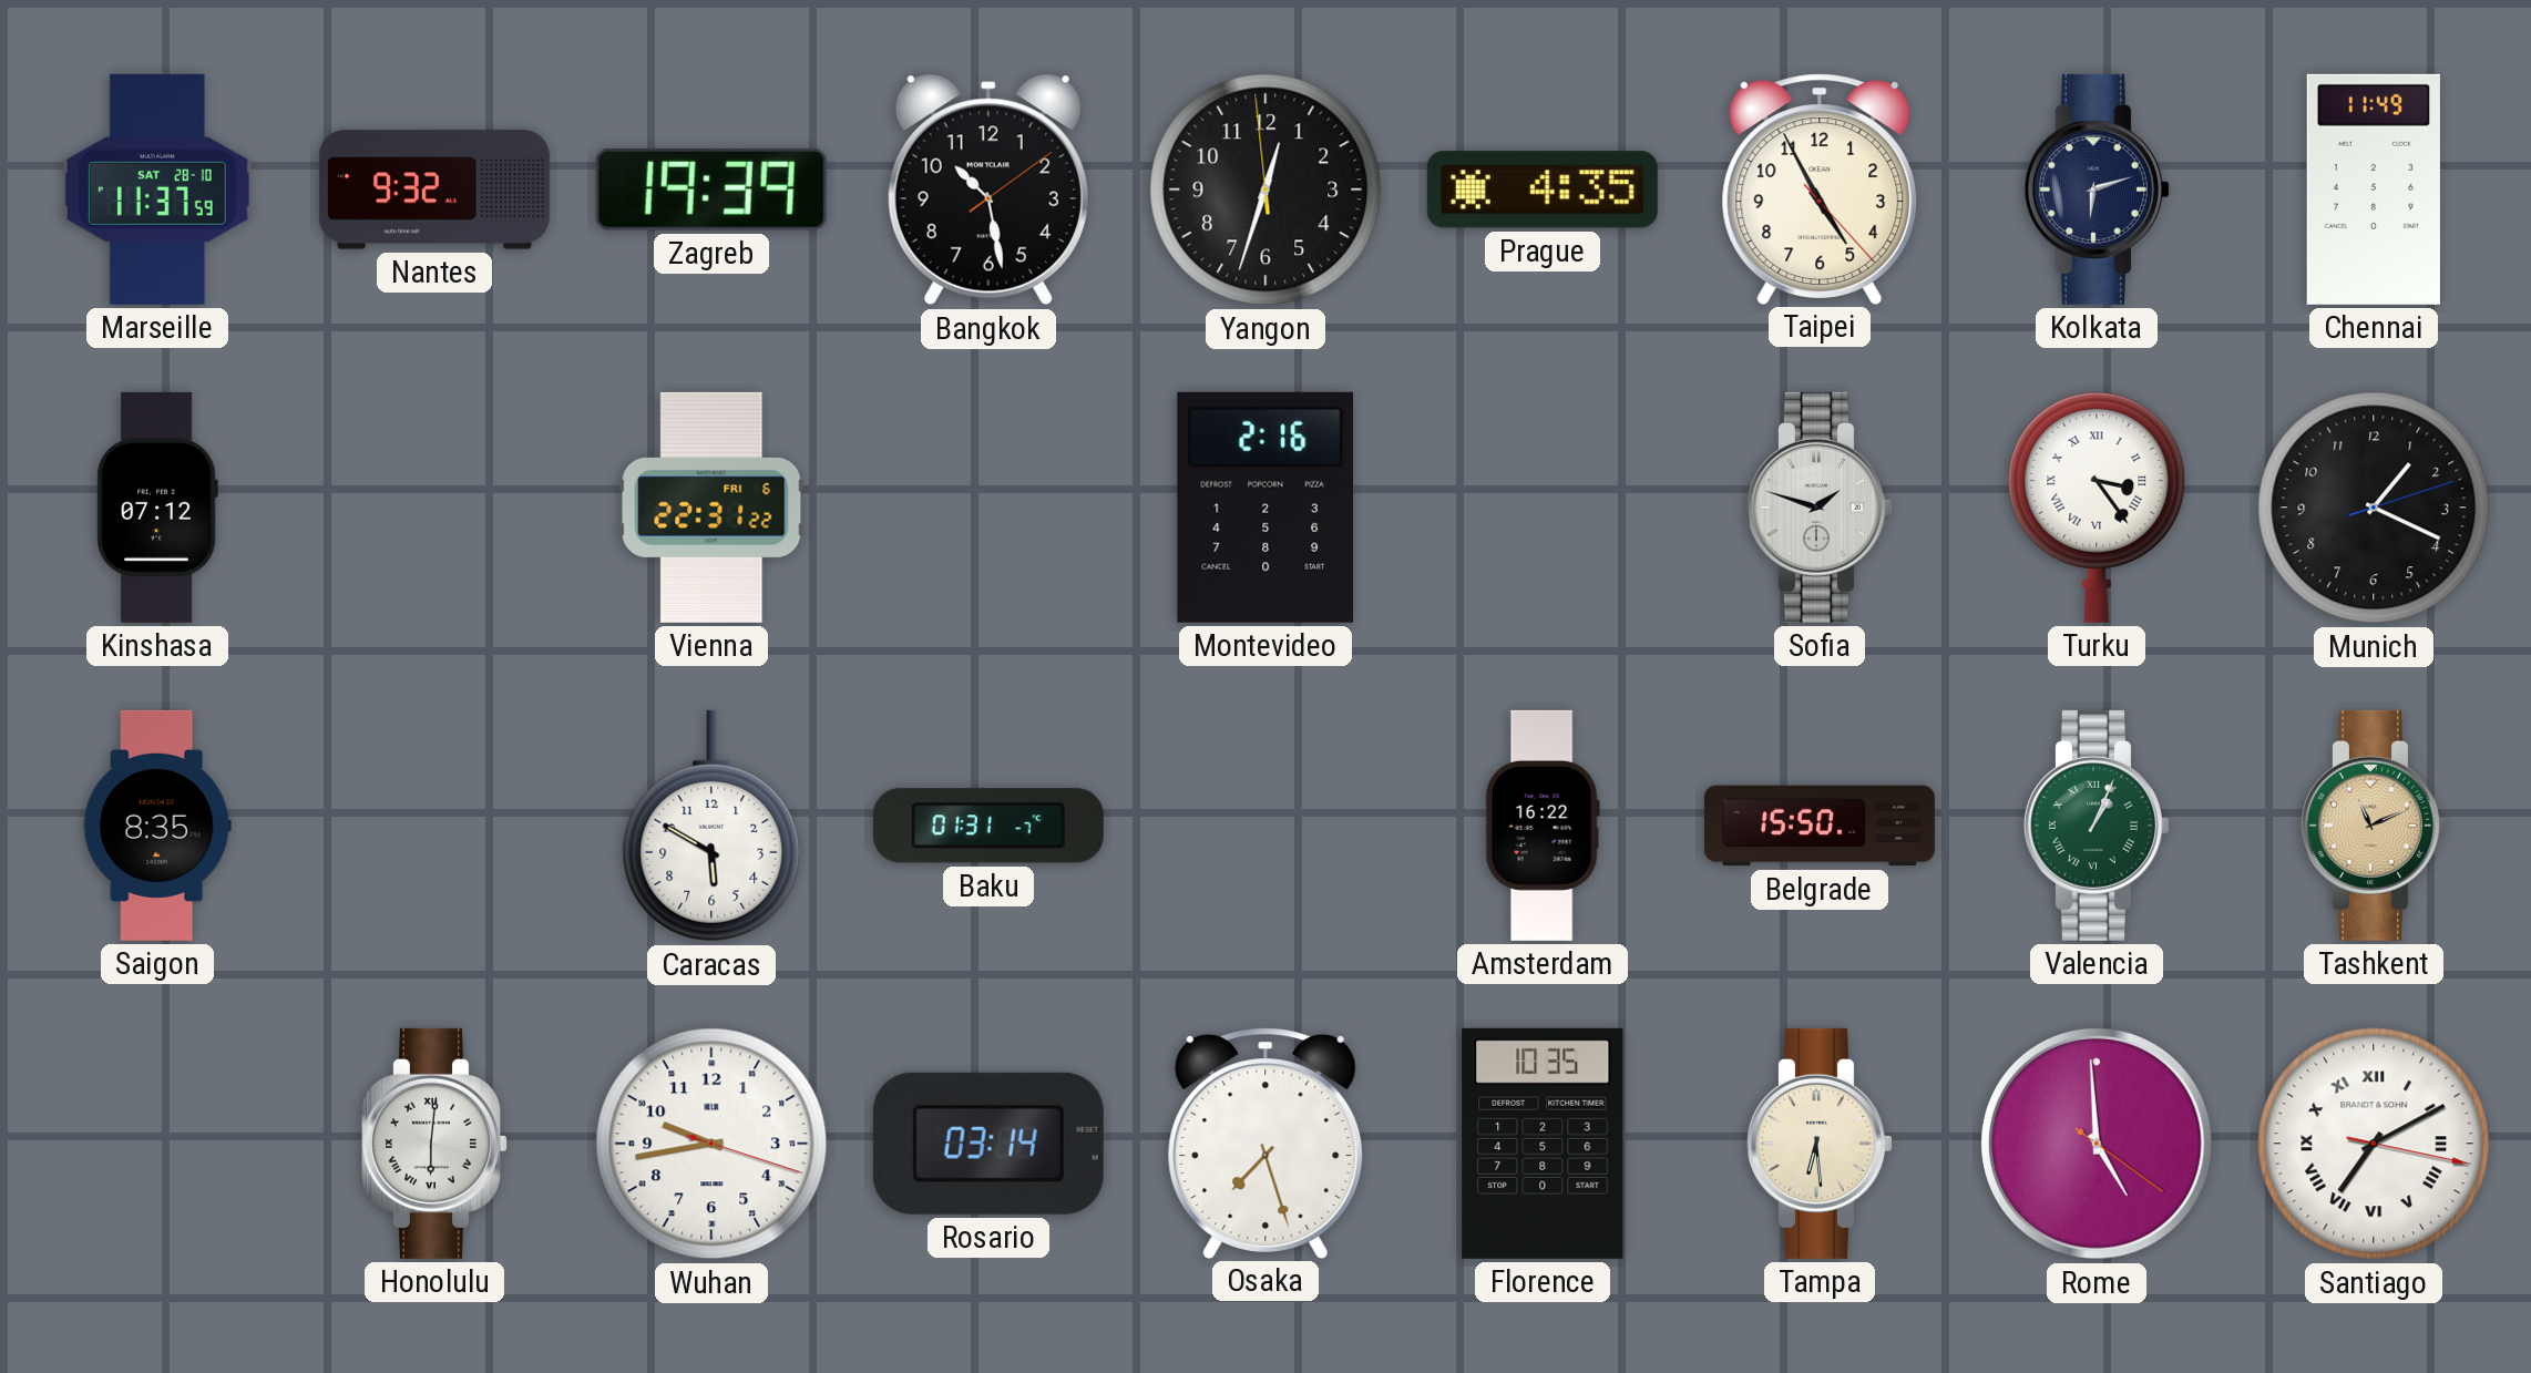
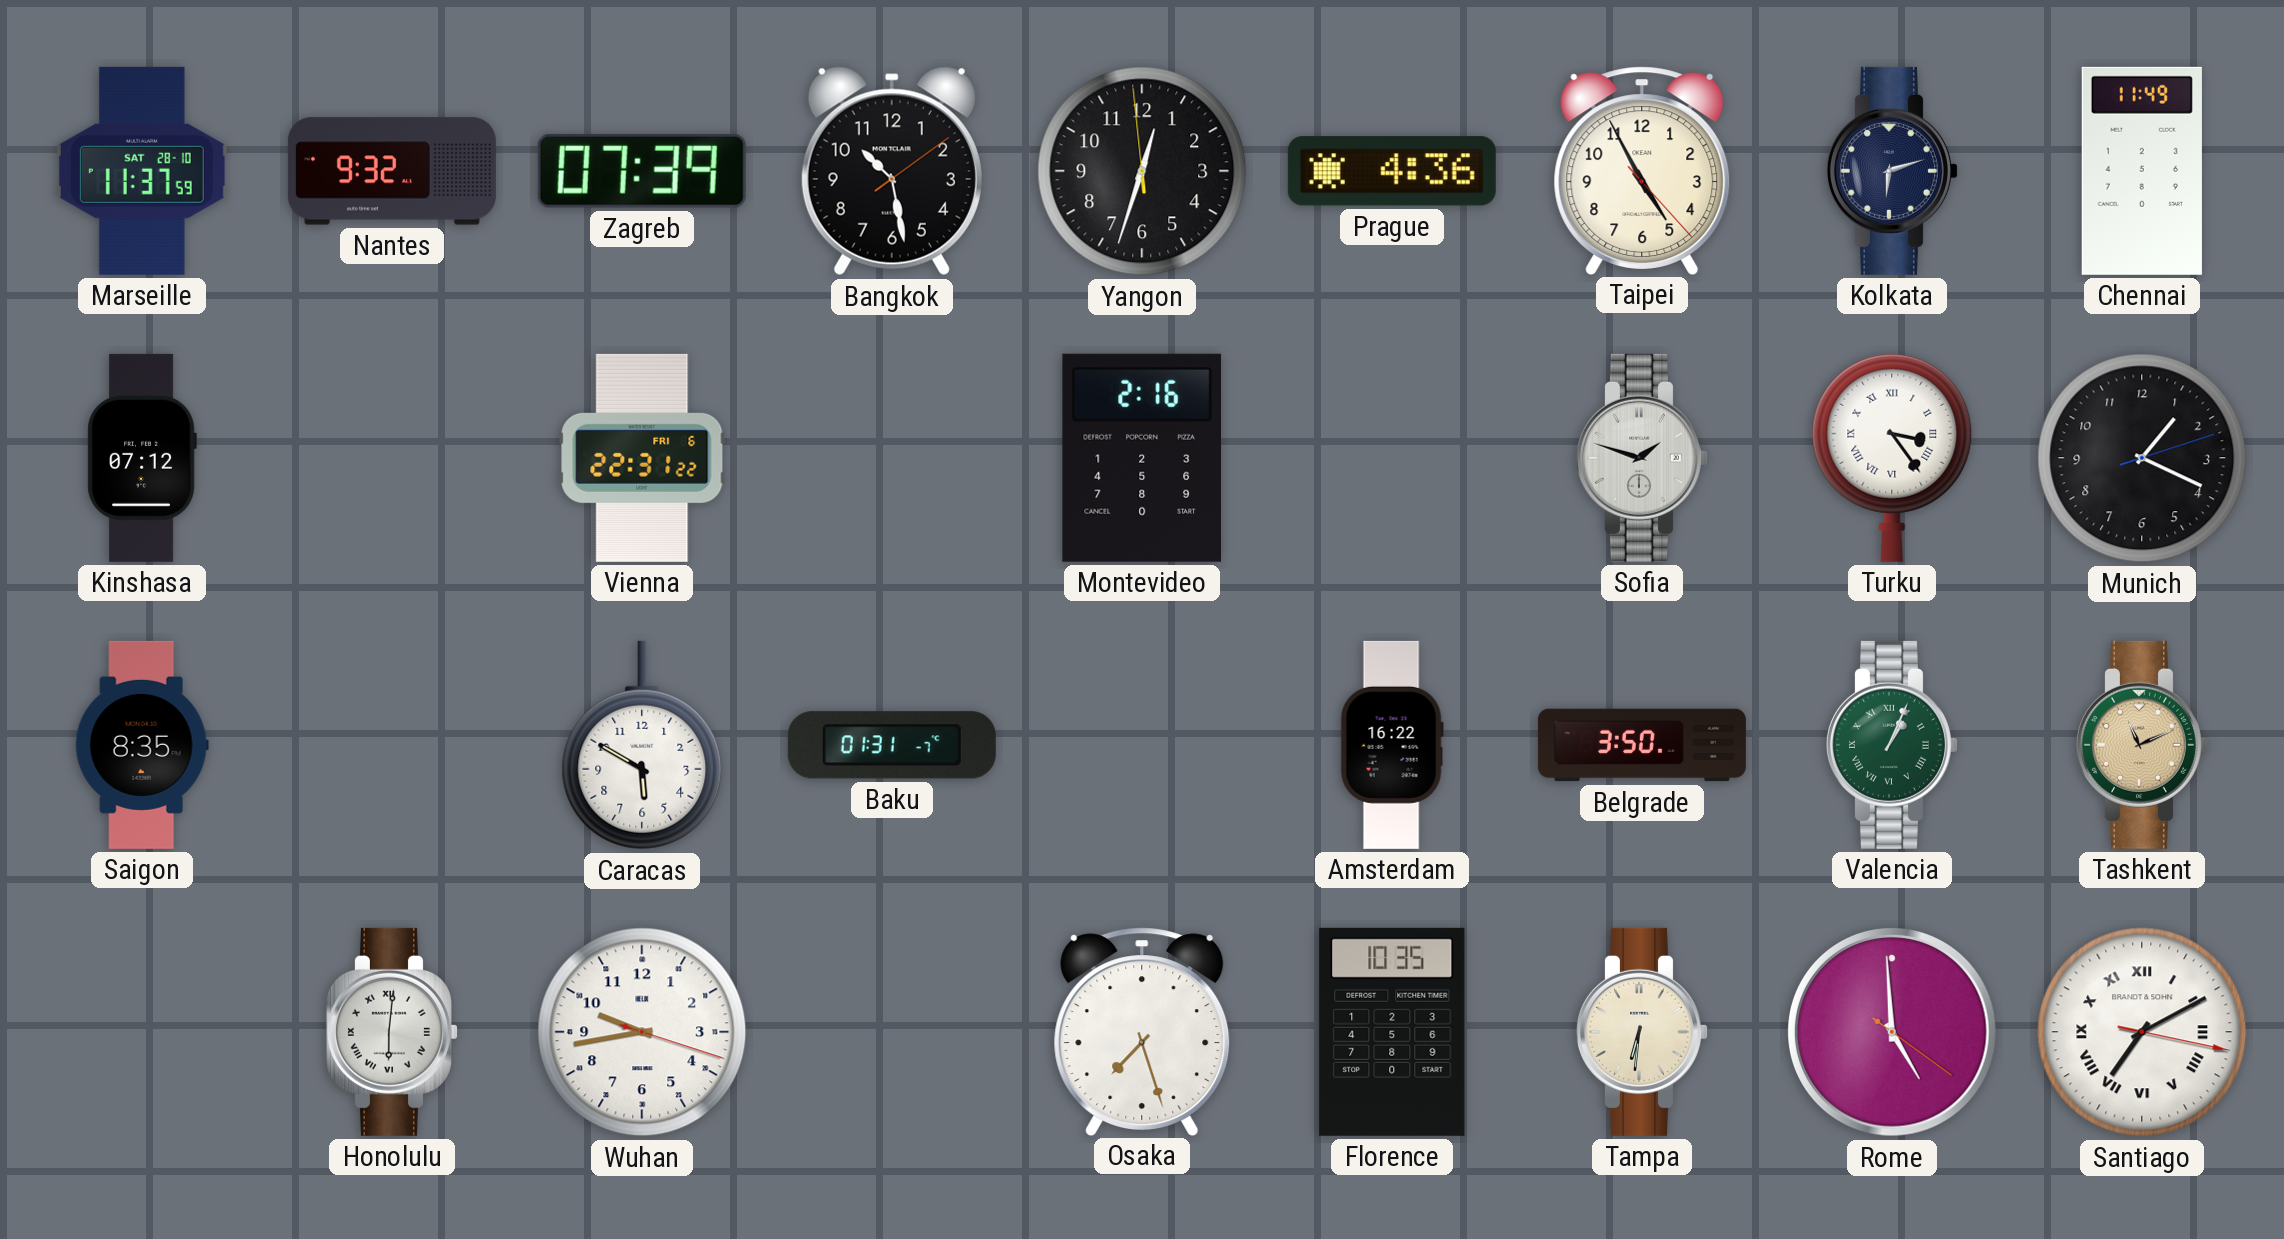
Zagreb: 19:39 -> 07:39 (642, 171)
Prague: 4:35 -> 4:36 (1392, 171)
Belgrade: 15:50 -> 3:50 (1642, 745)
Rosario: 03:14 -> none (988, 1144)
Tampa: 6:29 -> 6:31 (1642, 1032)
